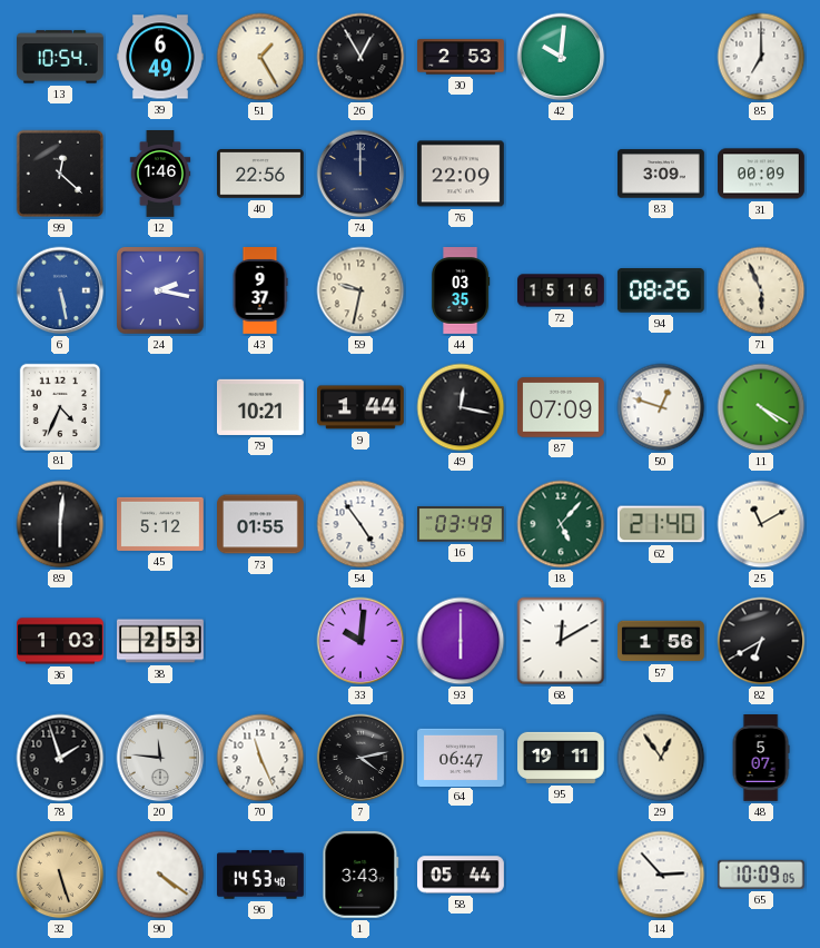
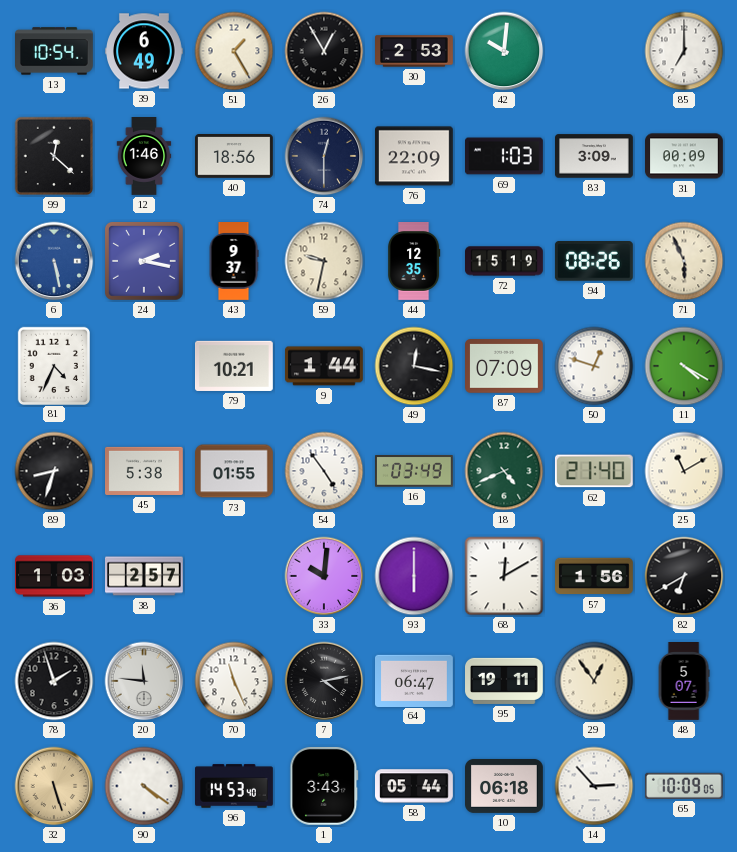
40: 22:56 -> 18:56 (235, 157)
74: 12:00 -> 12:30 (324, 156)
69: none -> 1:03 (505, 156)
44: 03:35 -> 12:35 (414, 262)
72: 15:16 -> 15:19 (504, 261)
89: 6:01 -> 8:33 (54, 471)
45: 5:12 -> 5:38 (145, 471)
18: 5:07 -> 4:41 (504, 471)
38: 2:53 -> 2:57 (144, 576)
10: none -> 06:18 (505, 786)
